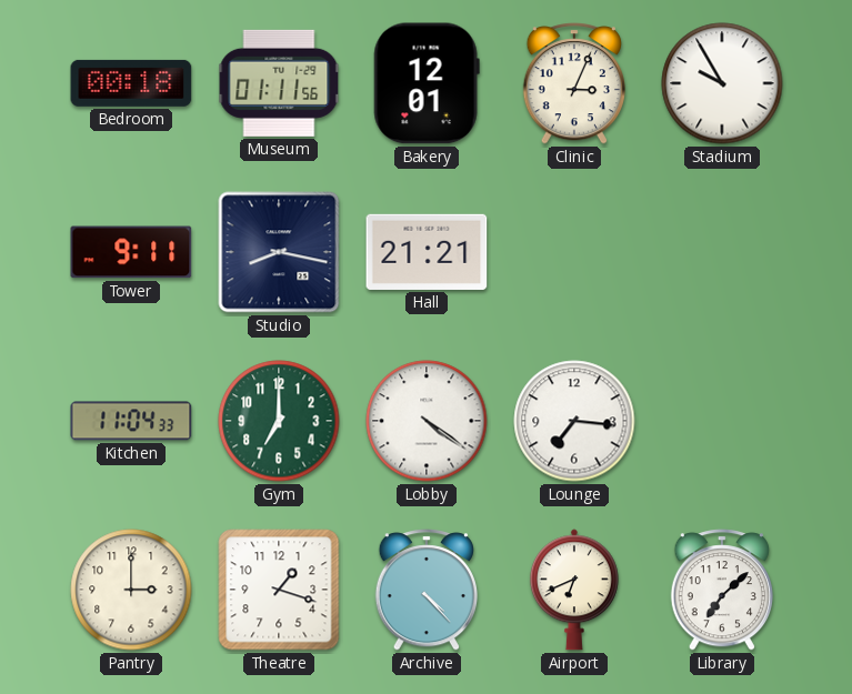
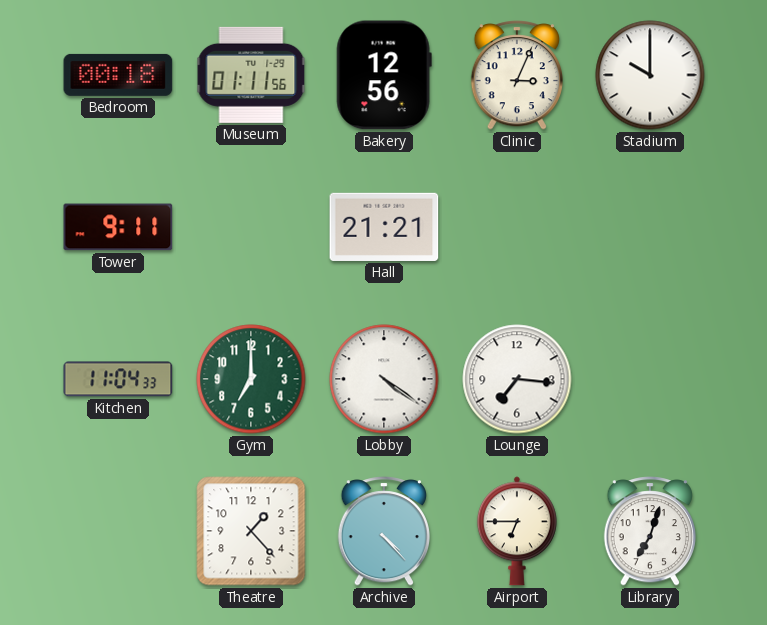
Bakery: 12:01 -> 12:56 (384, 75)
Stadium: 9:55 -> 10:00 (650, 75)
Studio: 8:17 -> none (279, 252)
Pantry: 3:00 -> none (131, 590)
Theatre: 1:18 -> 1:23 (251, 531)
Airport: 6:41 -> 6:45 (517, 531)
Library: 7:08 -> 7:03 (649, 531)
